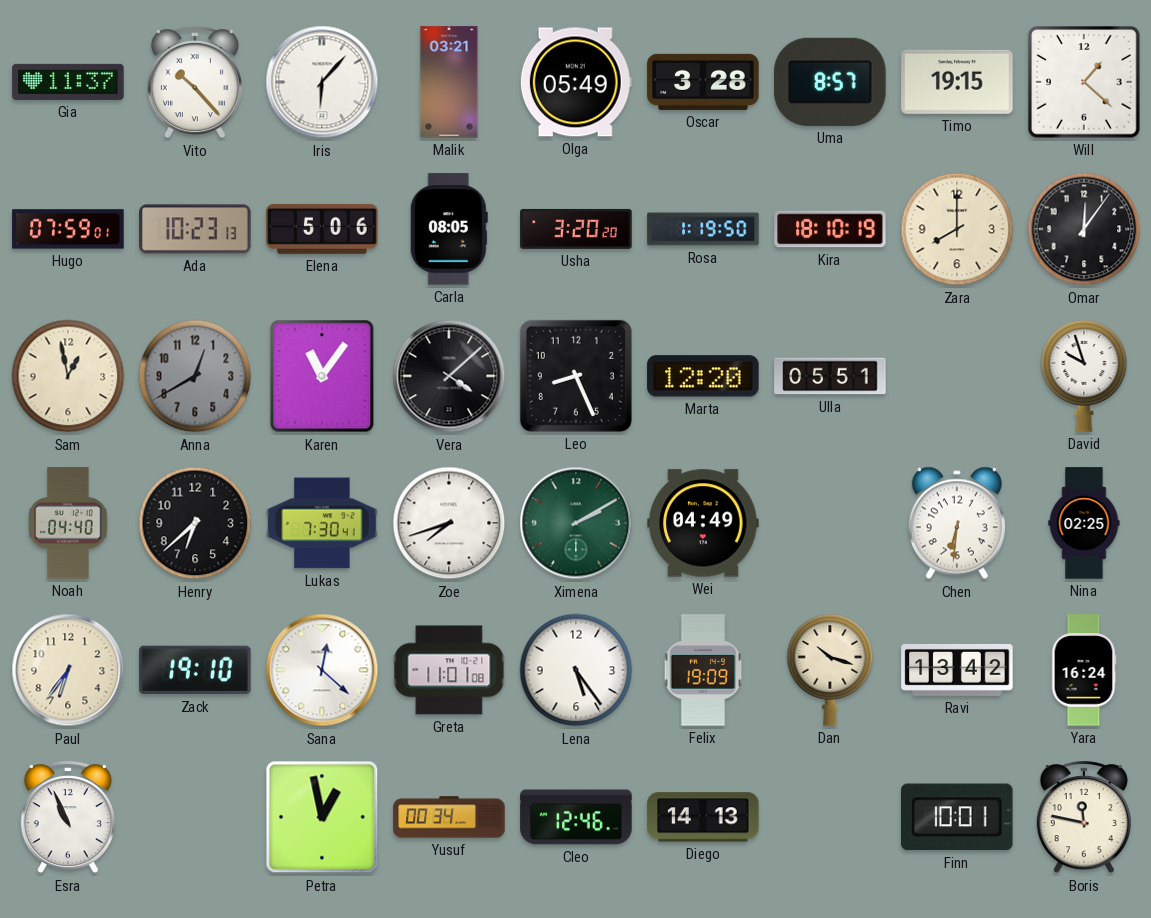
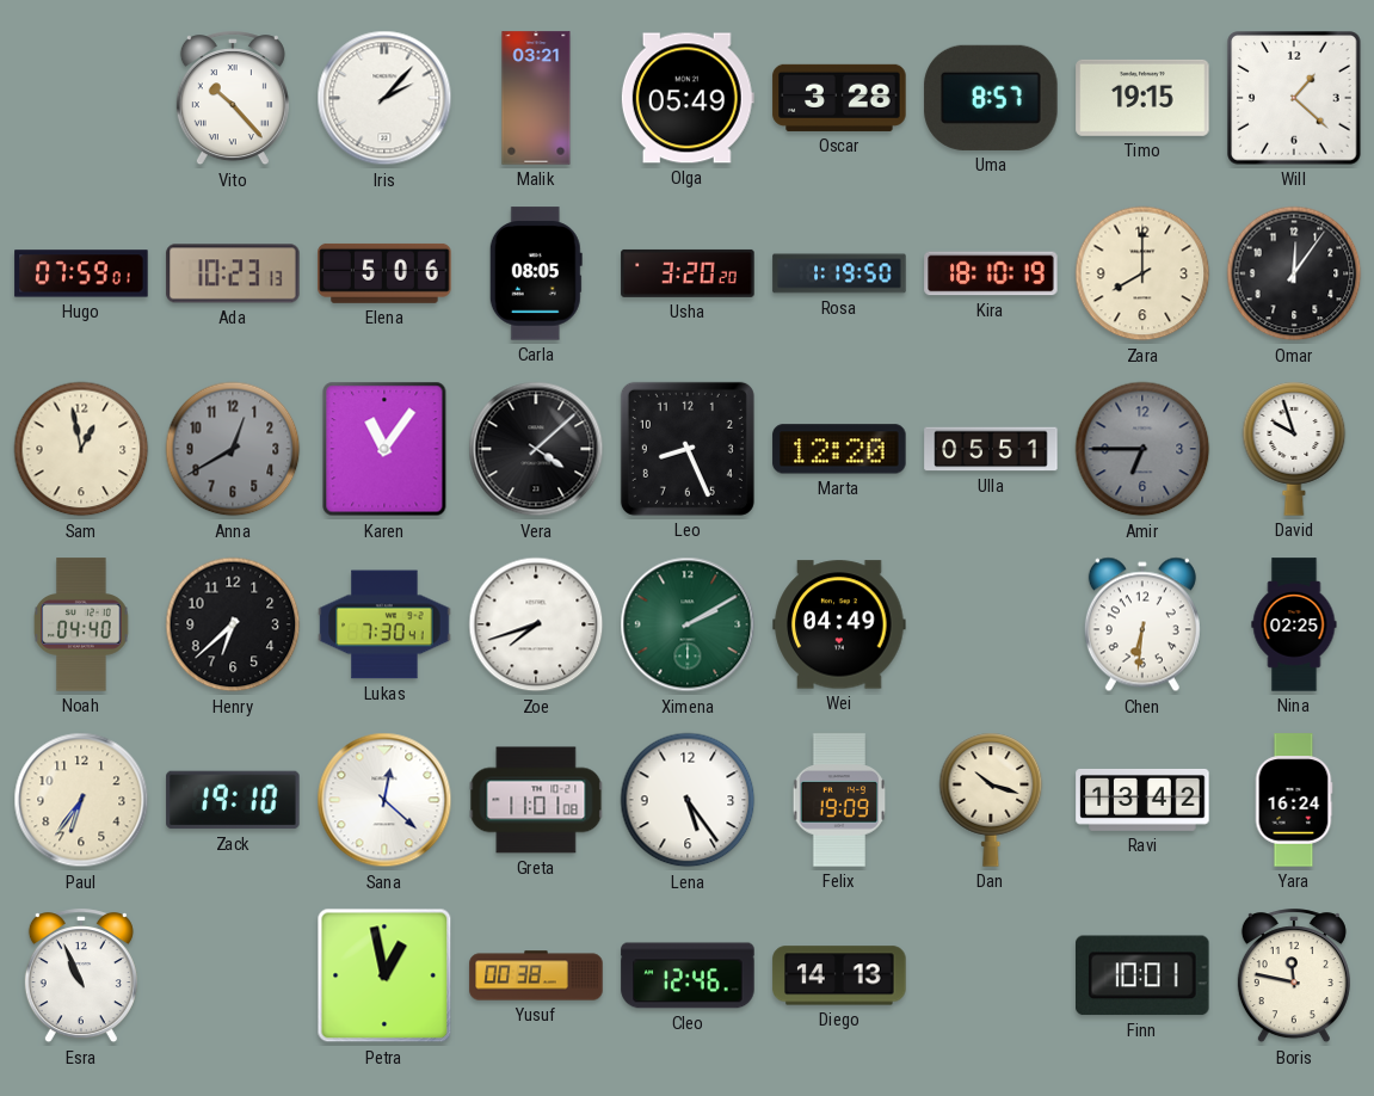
Gia: 11:37 -> none (68, 82)
Iris: 6:07 -> 2:07 (384, 98)
Amir: none -> 6:45 (1142, 449)
Yusuf: 00:34 -> 00:38 (536, 975)
